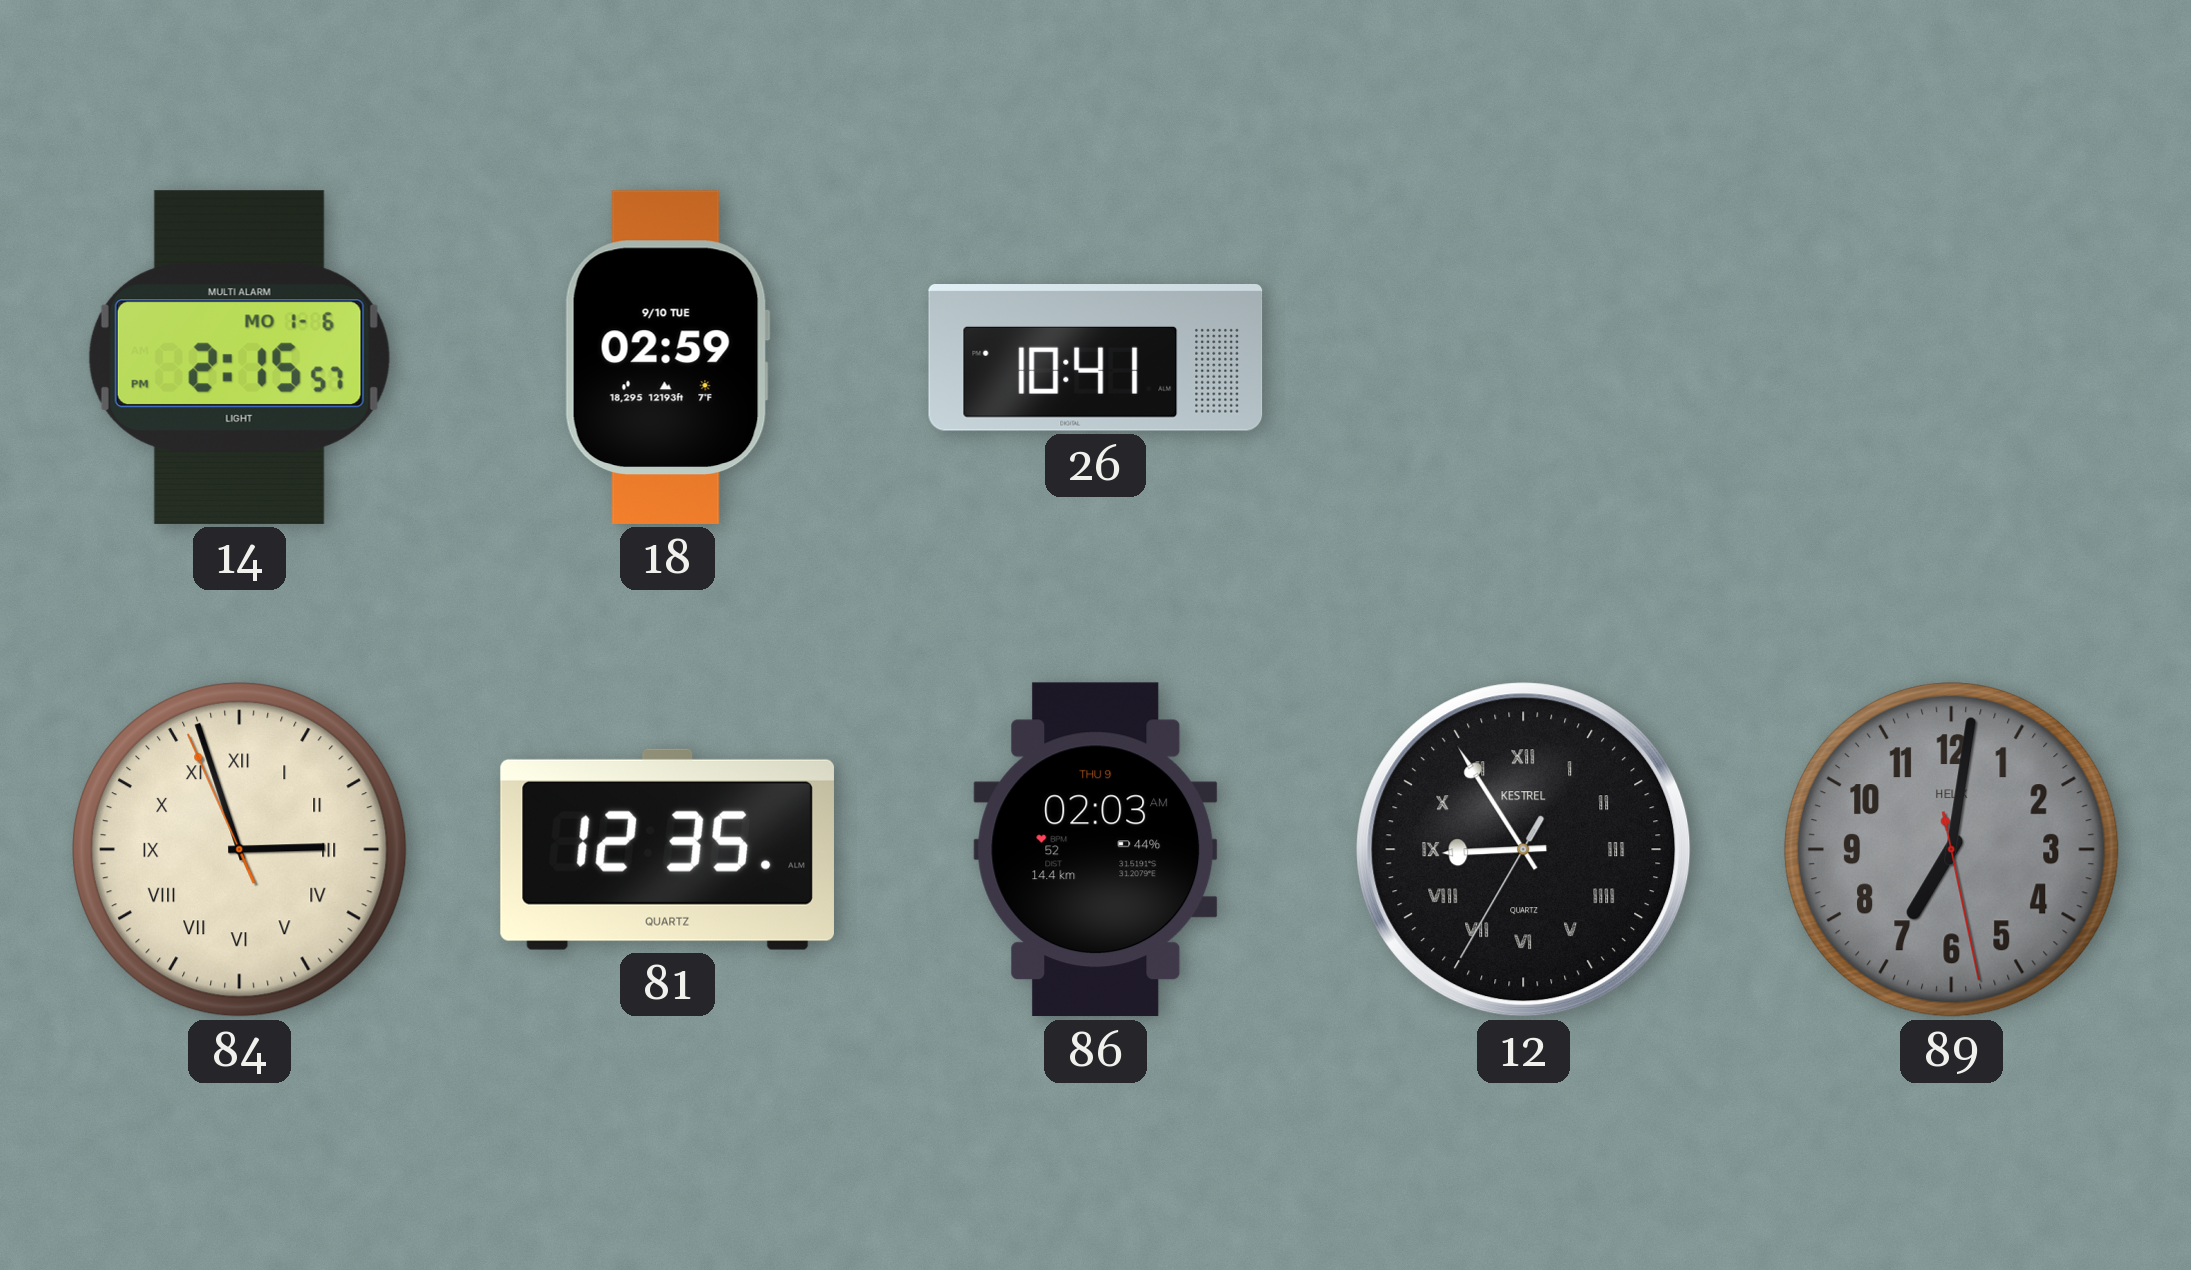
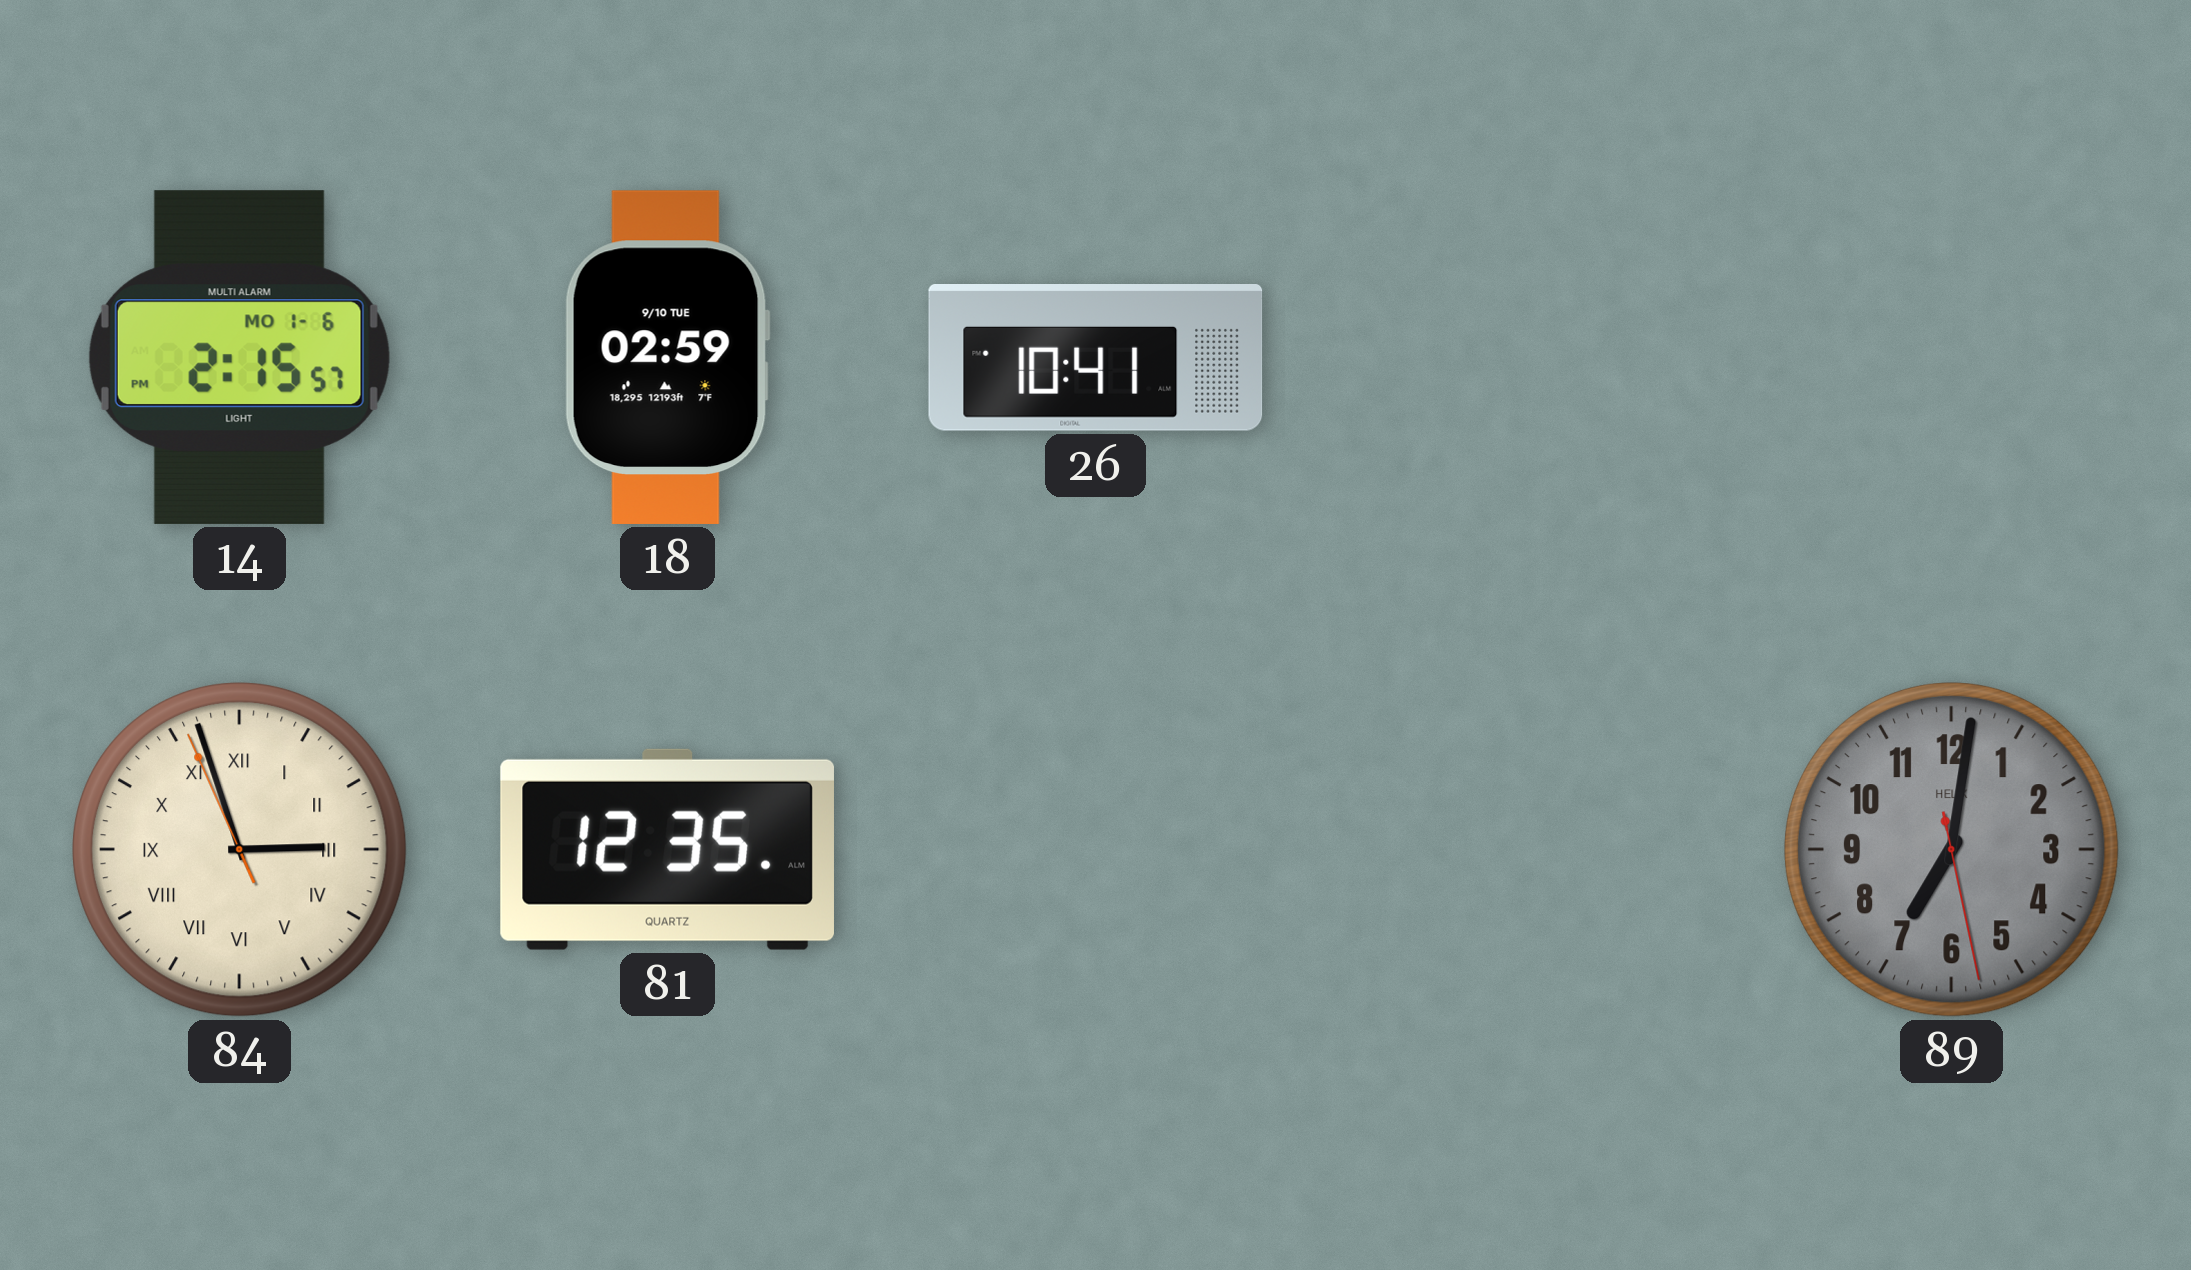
86: 02:03 -> none (1096, 850)
12: 8:54 -> none (1524, 850)
